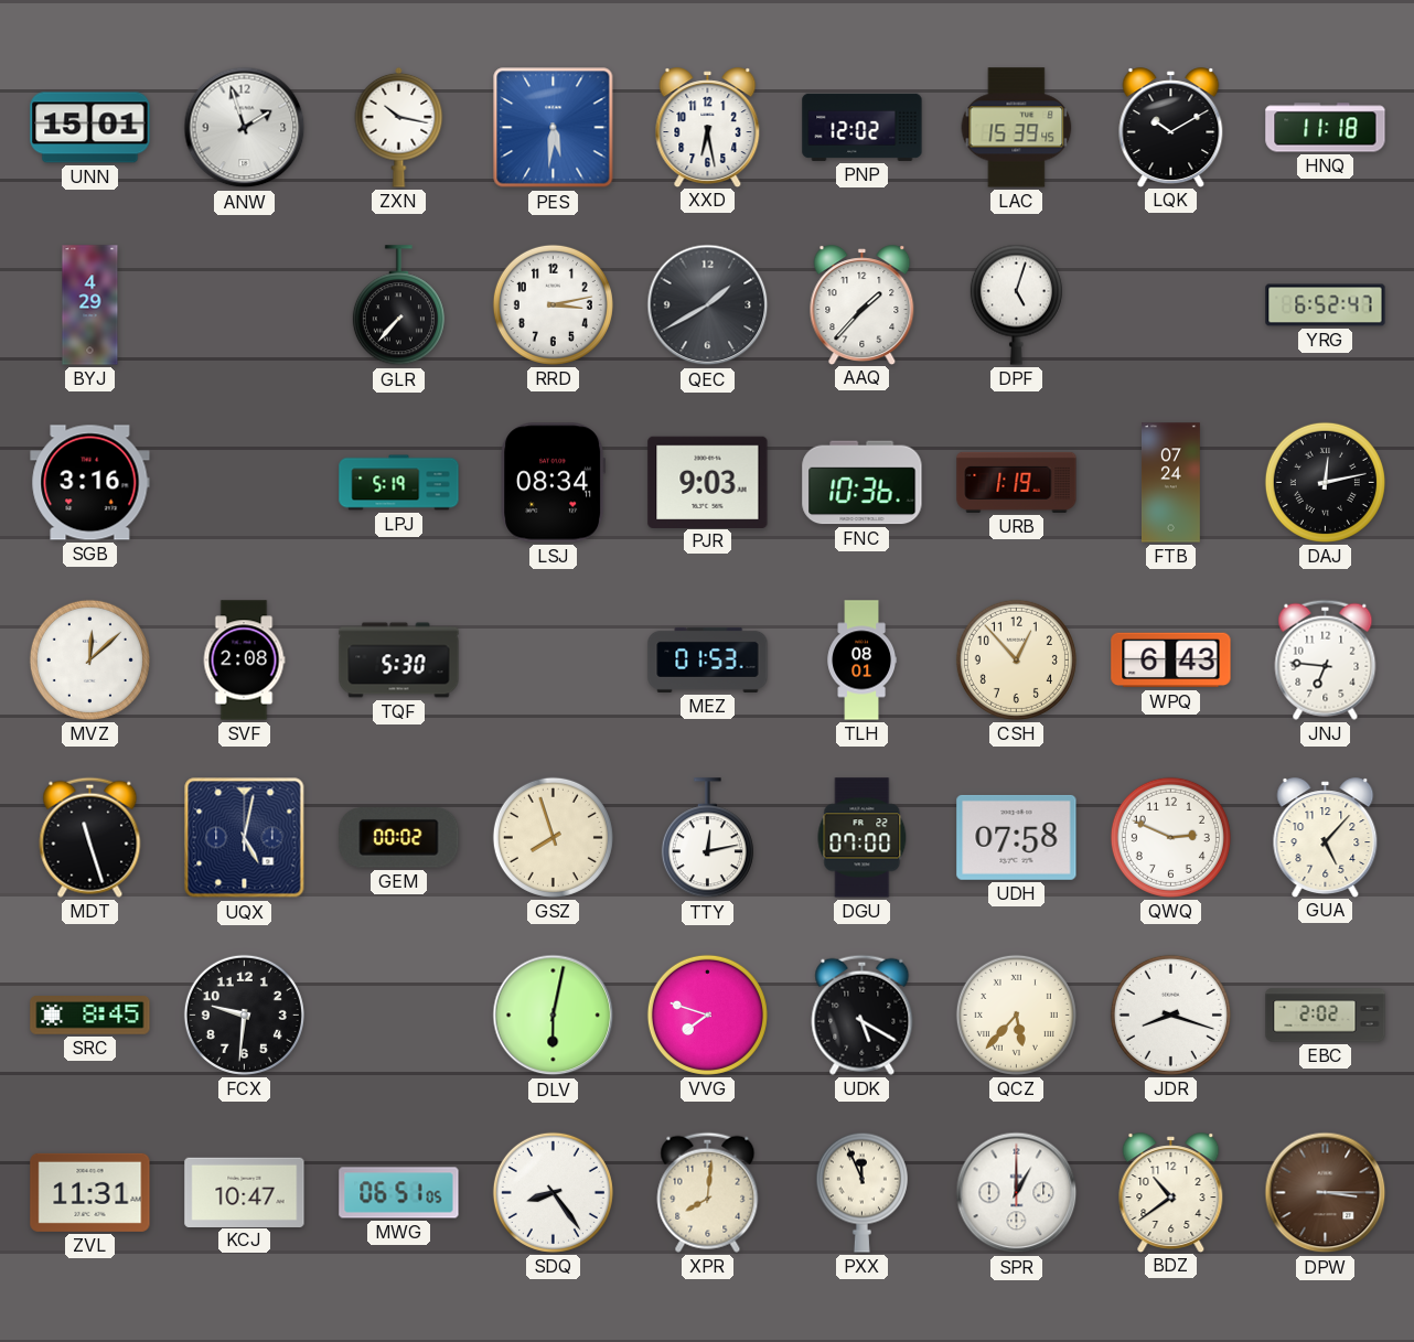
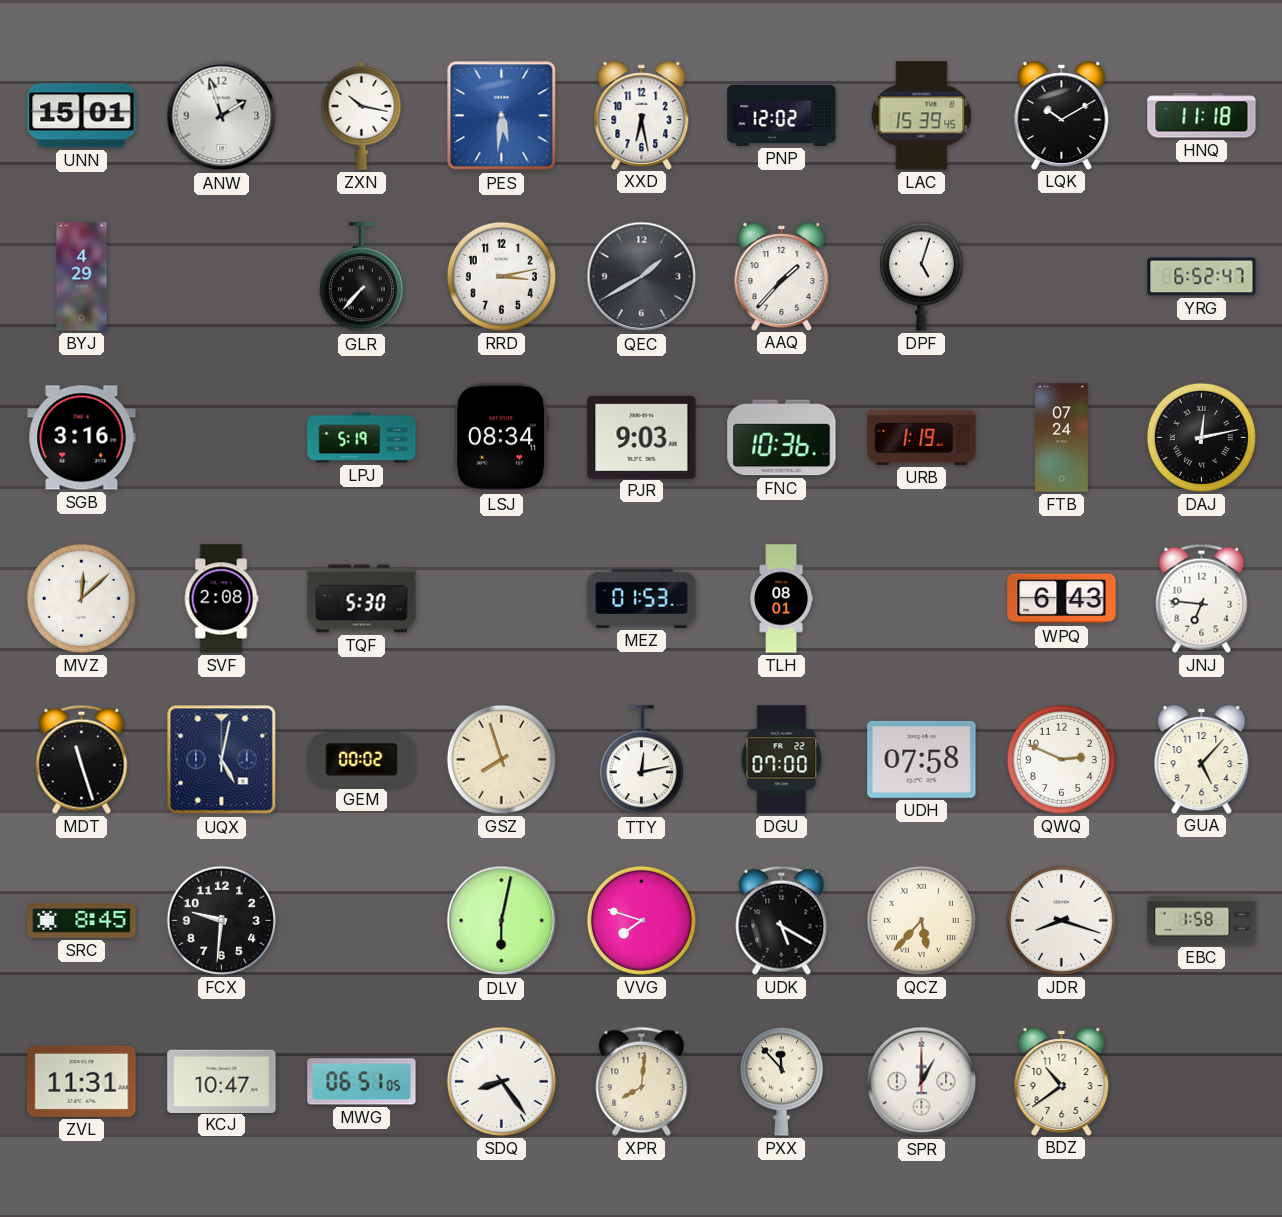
CSH: 12:53 -> none (1016, 659)
EBC: 2:02 -> 1:58 (1202, 921)
PXX: 11:56 -> 11:53 (781, 1081)
DPW: 3:15 -> none (1326, 1193)
